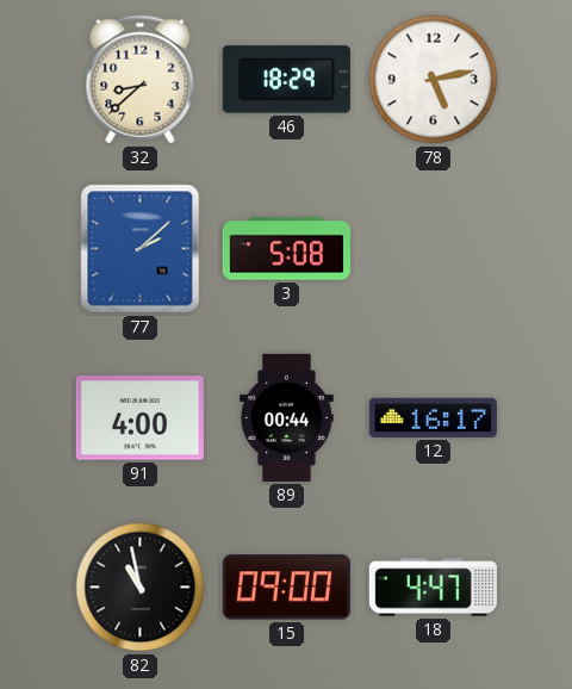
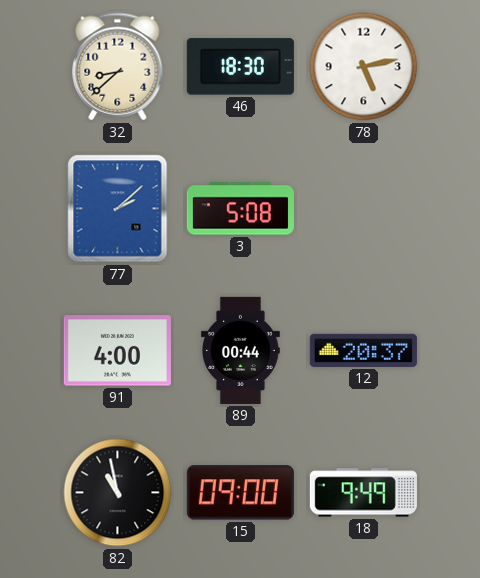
46: 18:29 -> 18:30 (240, 67)
12: 16:17 -> 20:37 (363, 350)
18: 4:47 -> 9:49 (363, 493)
